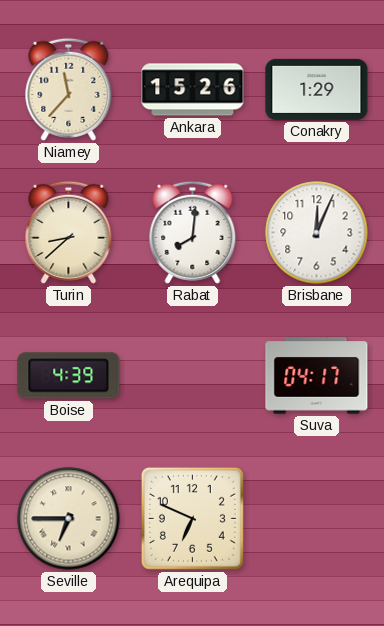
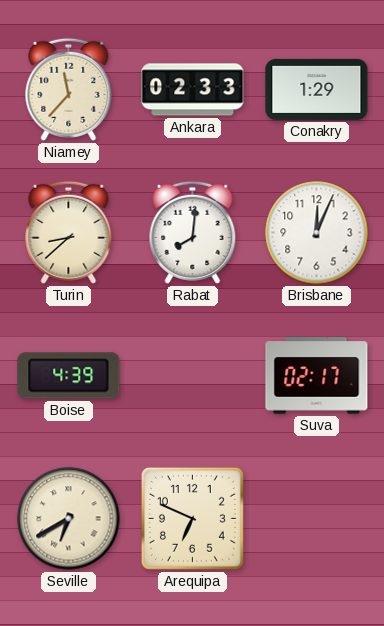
Ankara: 15:26 -> 02:33 (193, 90)
Suva: 04:17 -> 02:17 (317, 376)
Seville: 6:45 -> 6:40 (69, 519)
